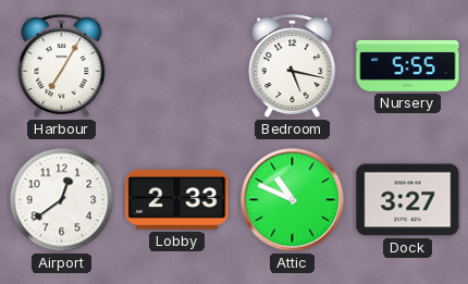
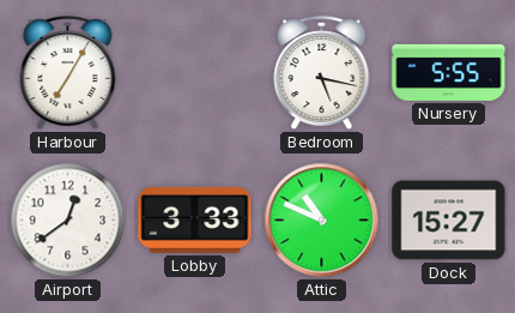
Lobby: 2:33 -> 3:33 (195, 219)
Dock: 3:27 -> 15:27 (449, 221)
